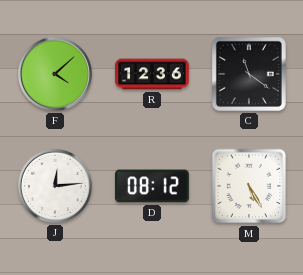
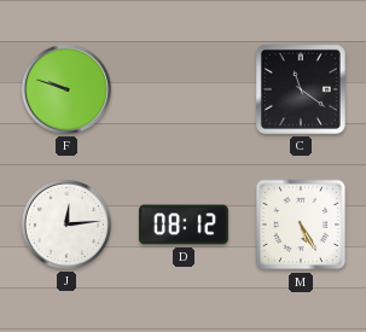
F: 4:08 -> 9:48 (66, 89)
R: 12:36 -> none (152, 74)
